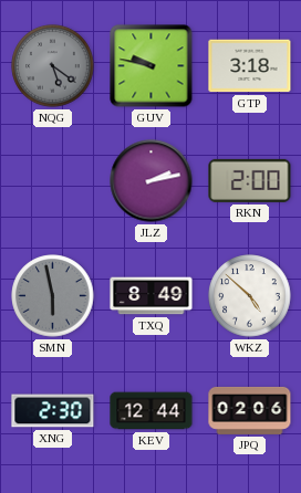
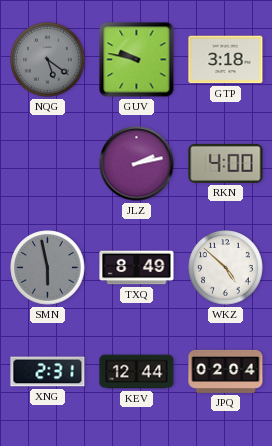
RKN: 2:00 -> 4:00 (226, 163)
XNG: 2:30 -> 2:31 (48, 372)
JPQ: 02:06 -> 02:04 (226, 371)
